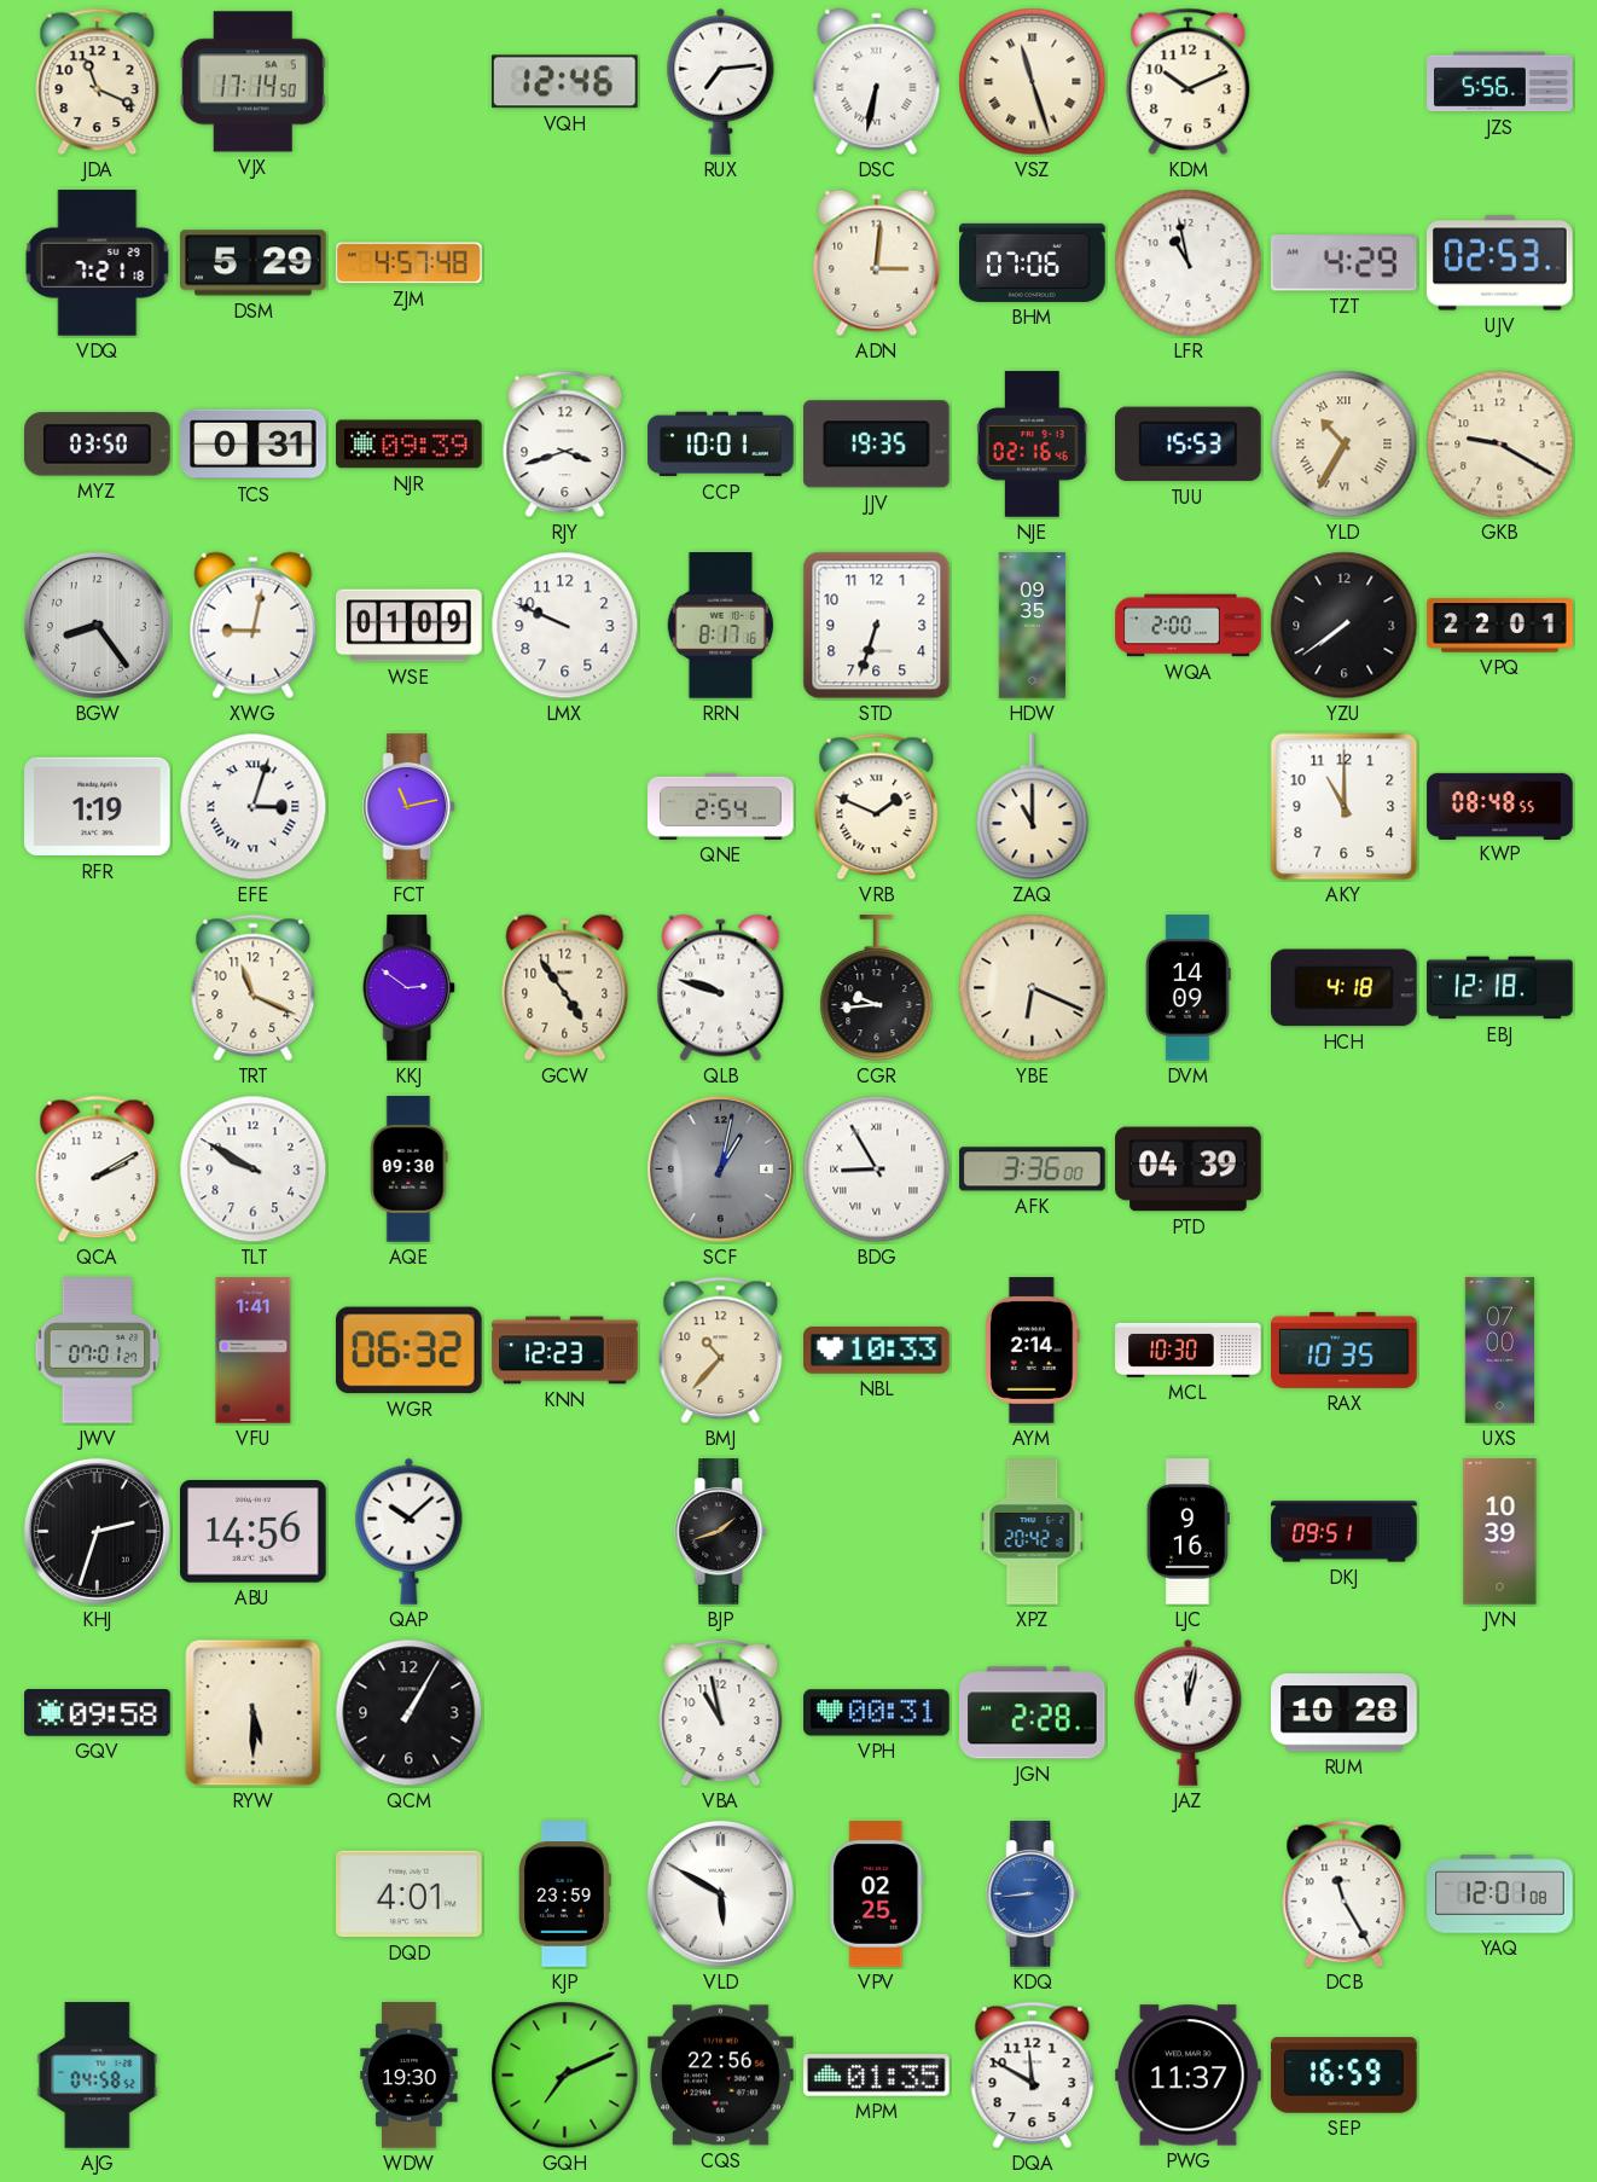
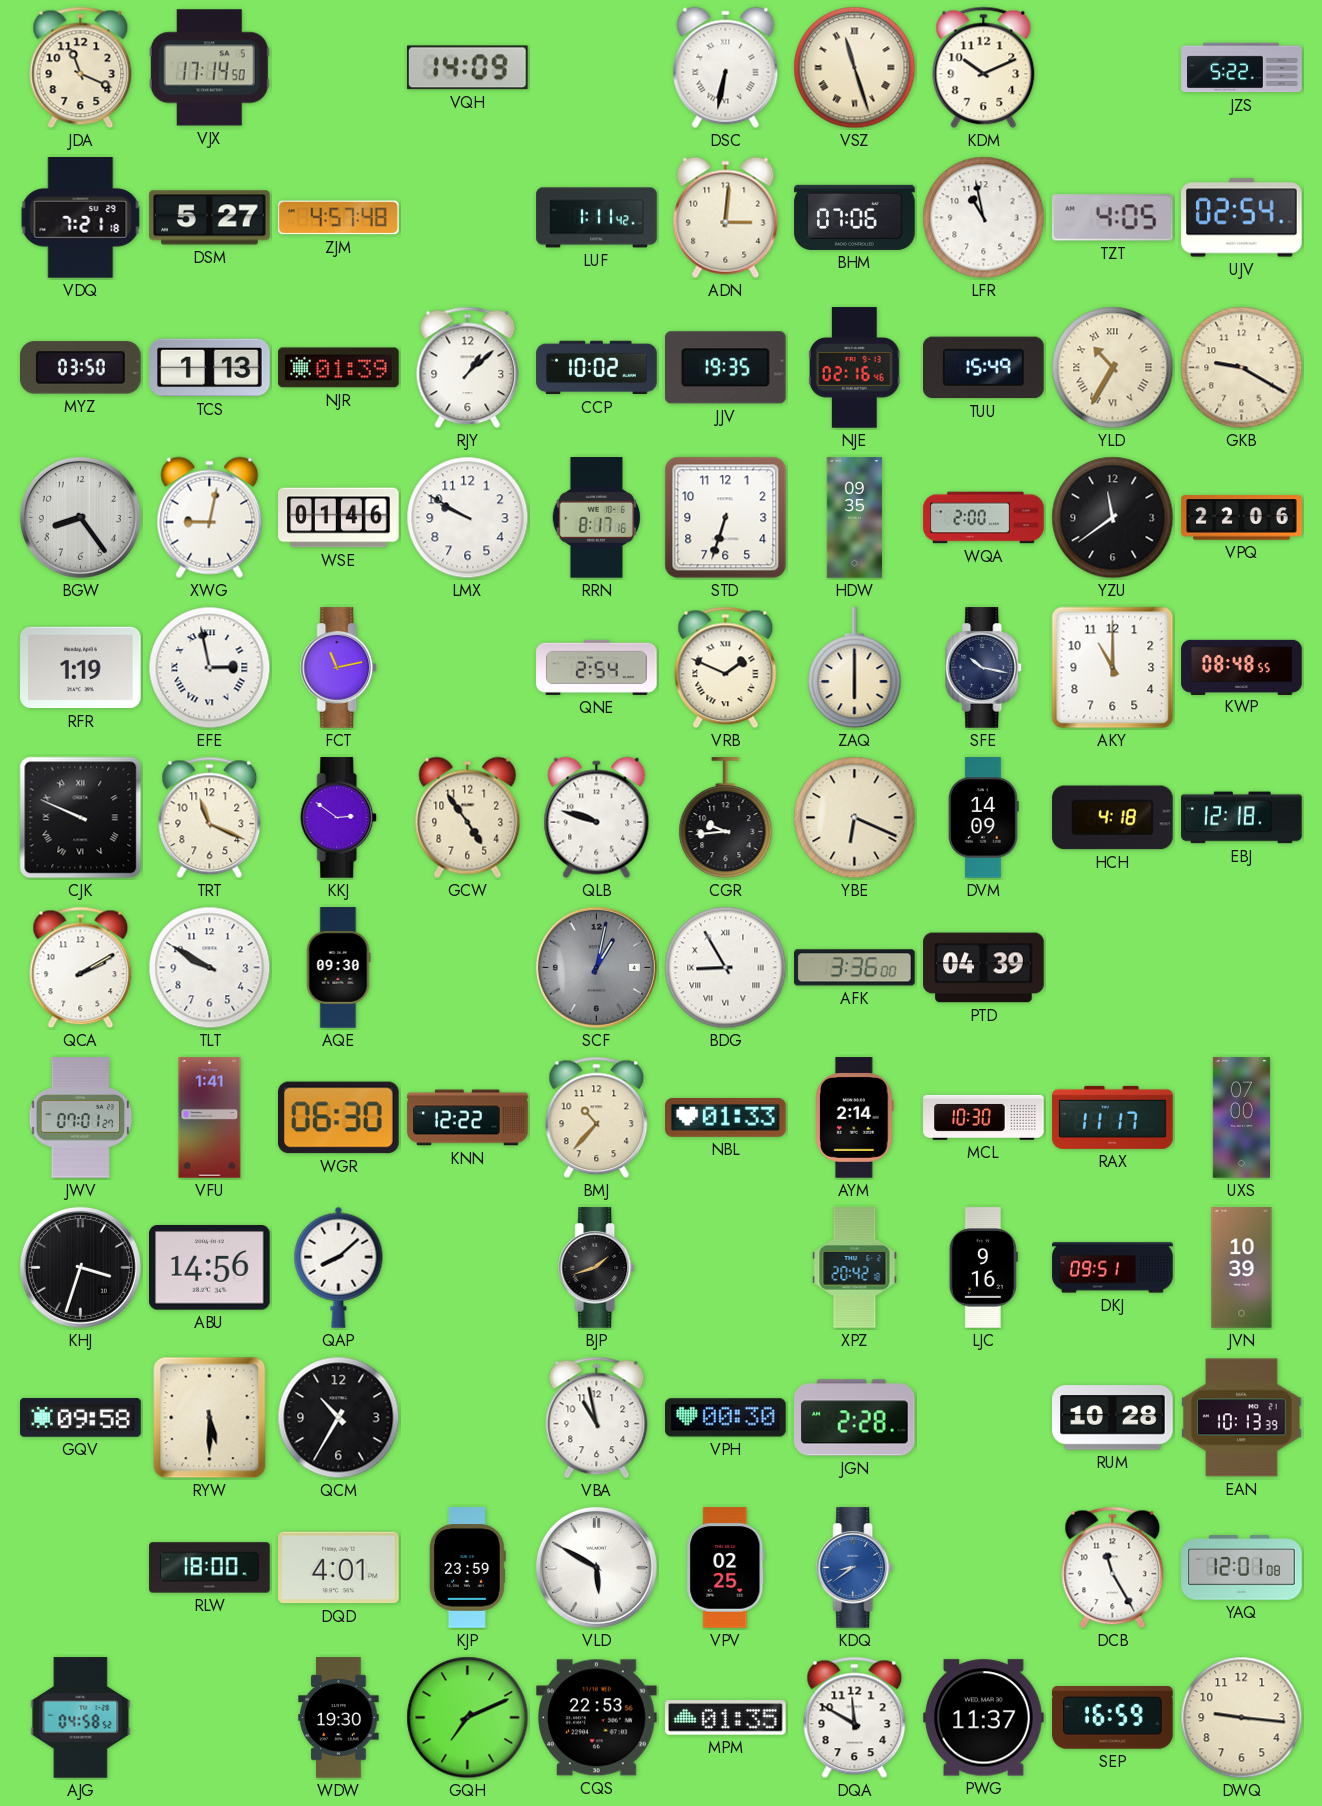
VQH: 12:46 -> 14:09 (467, 68)
RUX: 7:14 -> none (721, 81)
JZS: 5:56 -> 5:22 (1242, 68)
DSM: 5:29 -> 5:27 (210, 218)
LUF: none -> 1:11 (597, 218)
TZT: 4:29 -> 4:05 (1112, 218)
UJV: 02:53 -> 02:54 (1242, 218)
TCS: 0:31 -> 1:13 (210, 368)
NJR: 09:39 -> 01:39 (339, 368)
RJY: 3:42 -> 1:08 (468, 368)
CCP: 10:01 -> 10:02 (597, 368)
TUU: 15:53 -> 15:49 (984, 368)
WSE: 01:09 -> 01:46 (339, 518)
LMX: 9:49 -> 9:50 (468, 518)
YZU: 7:39 -> 11:39 (1113, 518)
VPQ: 22:01 -> 22:06 (1242, 518)
EFE: 3:03 -> 2:58 (210, 668)
ZAQ: 11:00 -> 6:00 (855, 668)
SFE: none -> 10:17 (984, 668)
CJK: none -> 9:49 (81, 818)
WGR: 06:32 -> 06:30 (339, 1118)
KNN: 12:23 -> 12:22 (468, 1118)
NBL: 10:33 -> 01:33 (726, 1117)
RAX: 10:35 -> 11:17 (1113, 1117)
KHJ: 2:33 -> 3:33 (80, 1267)
QAP: 10:08 -> 8:08 (339, 1267)
QCM: 1:05 -> 10:35 (339, 1418)
VPH: 00:31 -> 00:30 (726, 1418)
JAZ: 12:02 -> none (1189, 1712)
EAN: none -> 10:13 (1242, 1418)
RLW: none -> 18:00 (210, 1568)
KDQ: 8:44 -> 8:39 (855, 1568)
CQS: 22:56 -> 22:53 (597, 1718)
DWQ: none -> 9:16 (1242, 1718)
